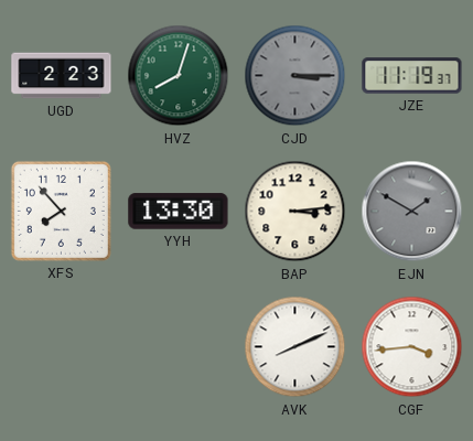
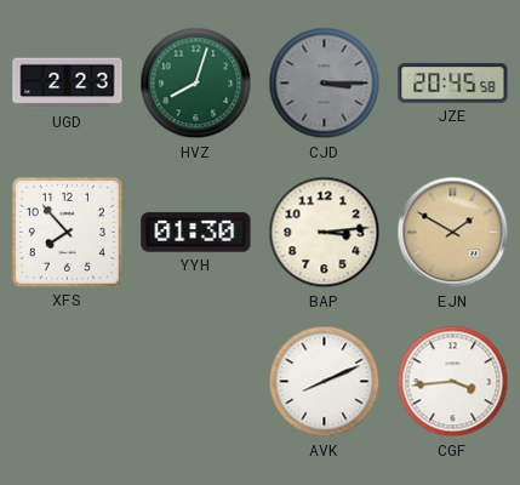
JZE: 11:19 -> 20:45 (453, 84)
YYH: 13:30 -> 01:30 (196, 233)
EJN dial: grey -> champagne (453, 233)
